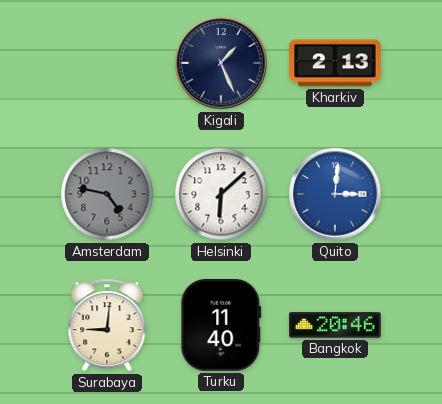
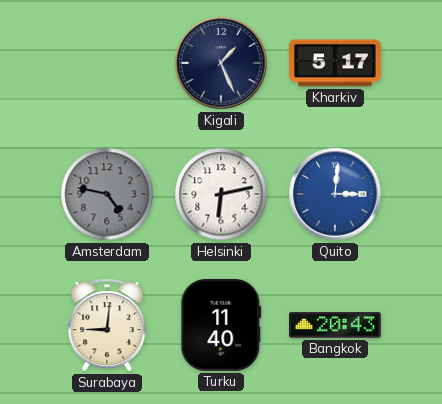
Kharkiv: 2:13 -> 5:17 (336, 63)
Helsinki: 6:08 -> 6:13 (221, 194)
Bangkok: 20:46 -> 20:43 (336, 325)
